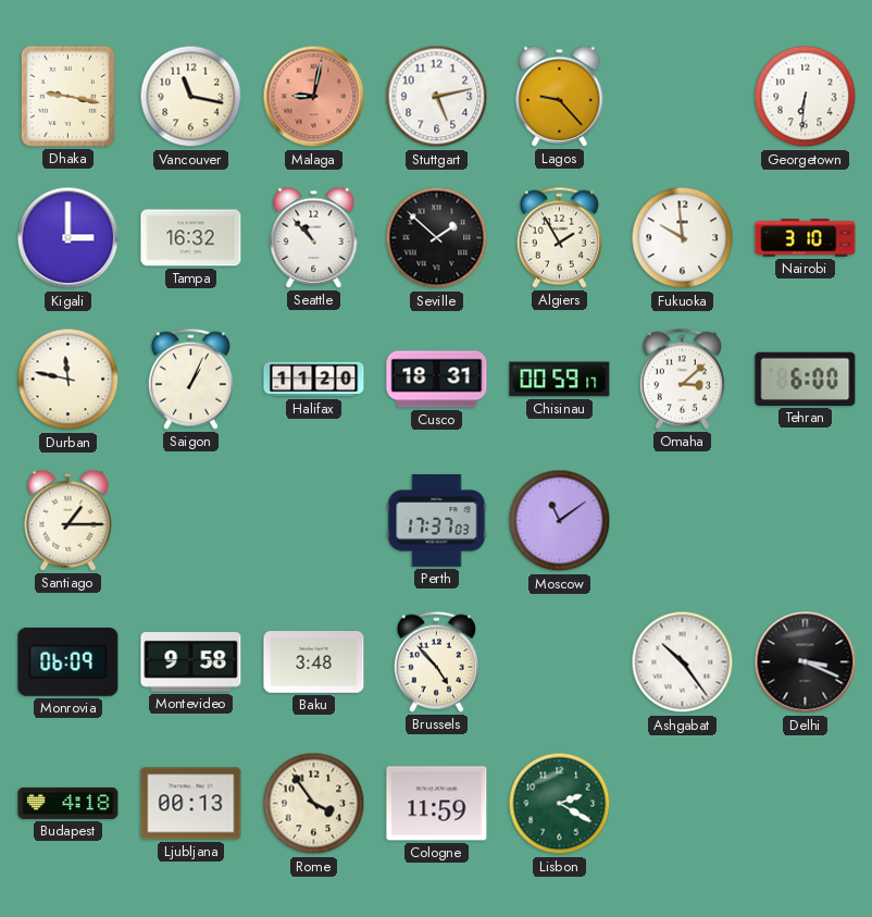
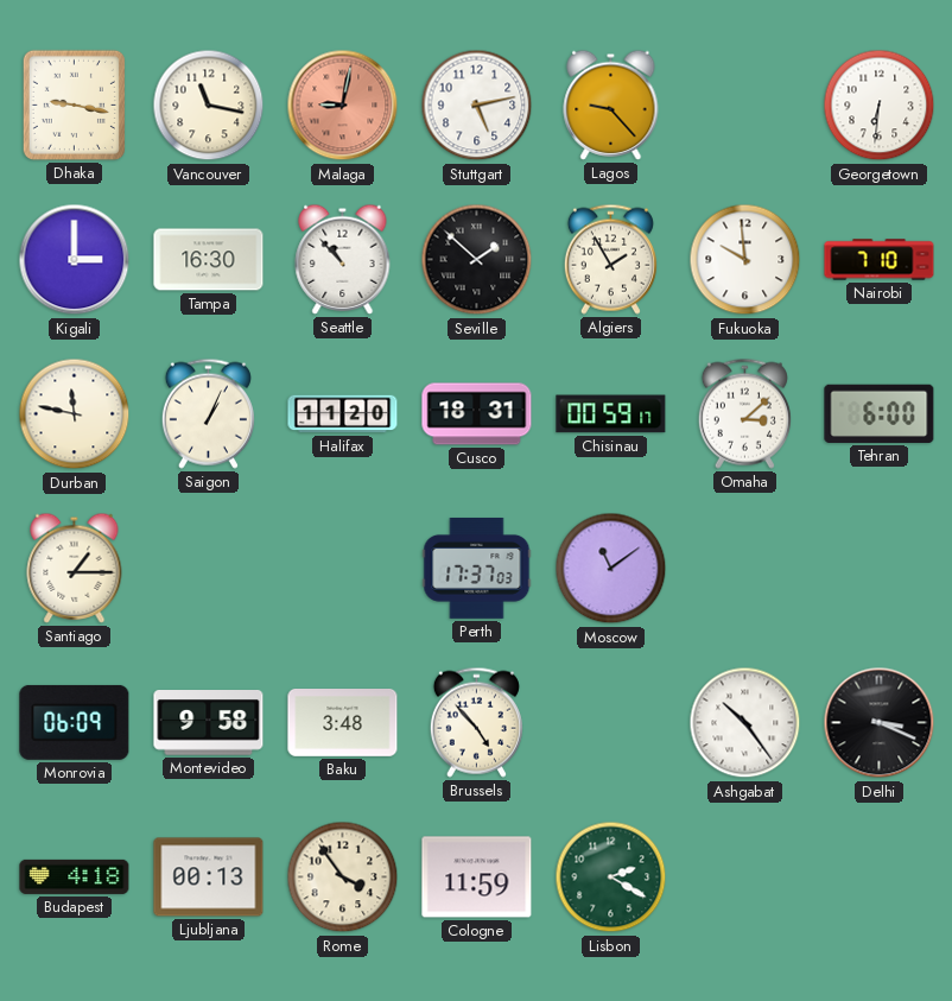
Tampa: 16:32 -> 16:30 (209, 260)
Nairobi: 3:10 -> 7:10 (880, 260)
